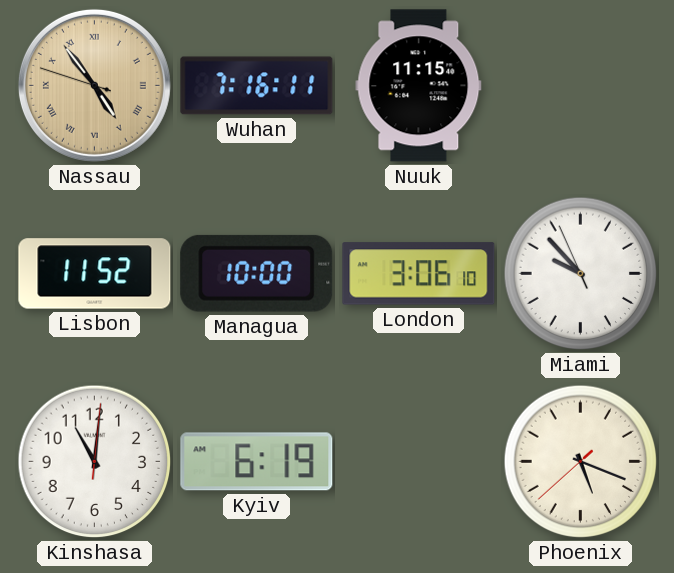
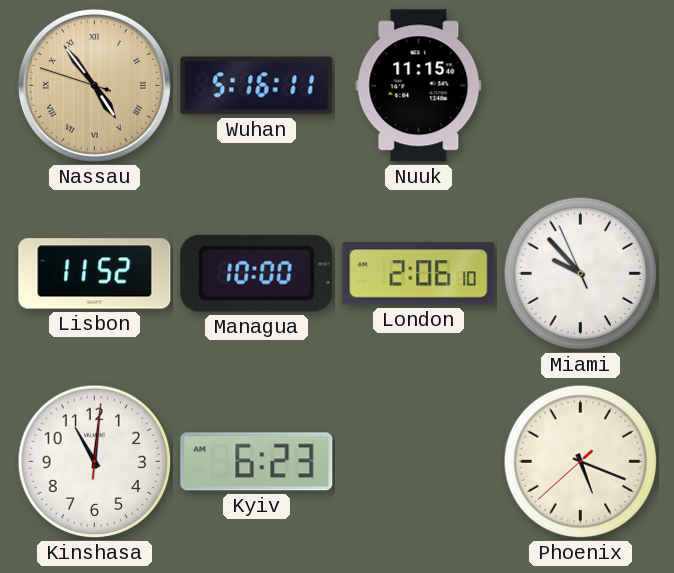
Wuhan: 7:16 -> 5:16 (257, 86)
London: 3:06 -> 2:06 (419, 274)
Kyiv: 6:19 -> 6:23 (257, 462)
